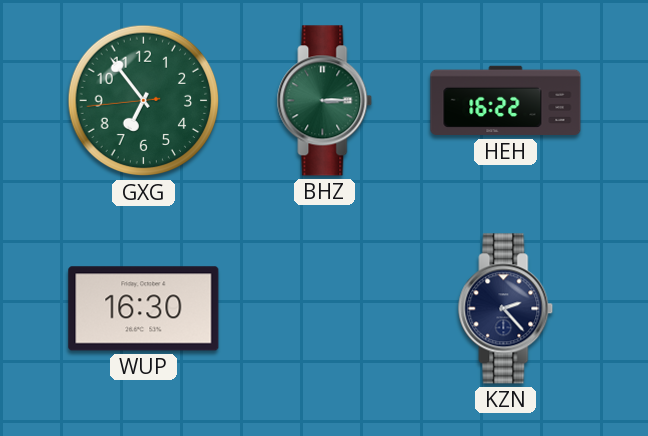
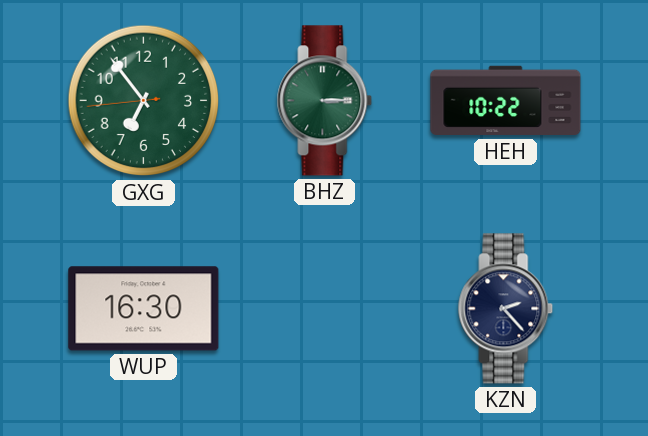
HEH: 16:22 -> 10:22 (506, 101)
